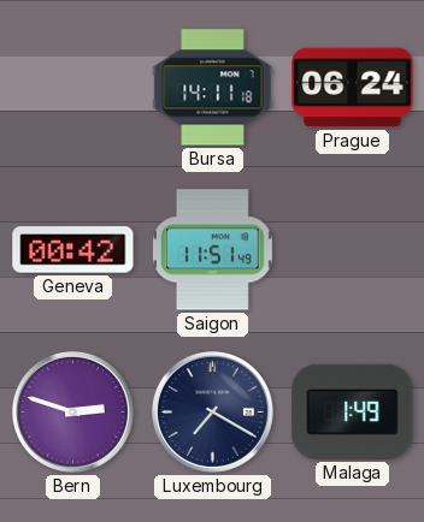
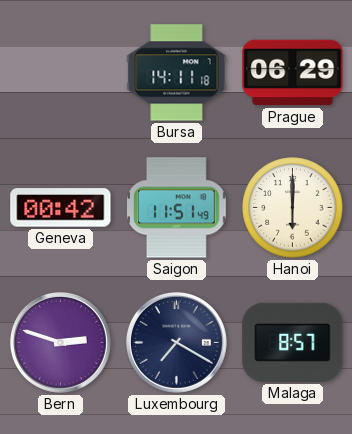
Prague: 06:24 -> 06:29 (293, 73)
Hanoi: none -> 6:00 (293, 208)
Malaga: 1:49 -> 8:57 (293, 342)
